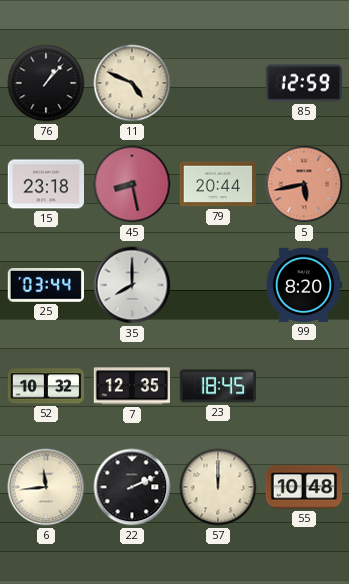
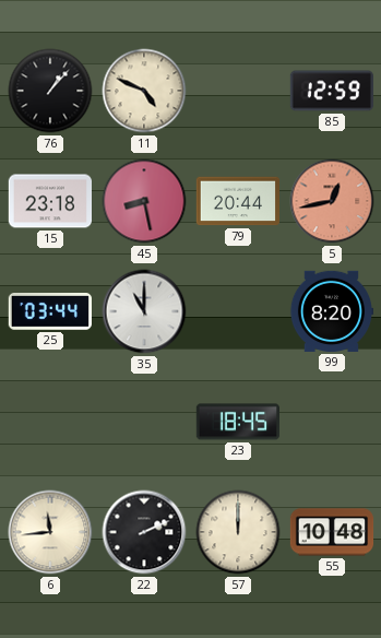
5: 5:43 -> 12:43 (332, 201)
35: 8:00 -> 11:00 (144, 311)
52: 10:32 -> none (45, 386)
7: 12:35 -> none (131, 386)
